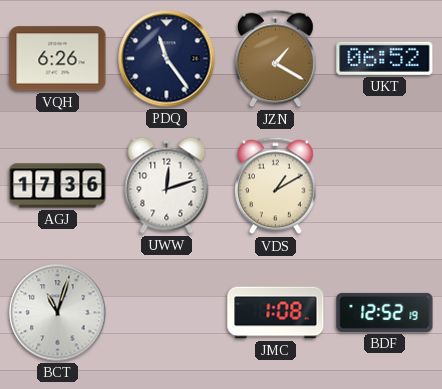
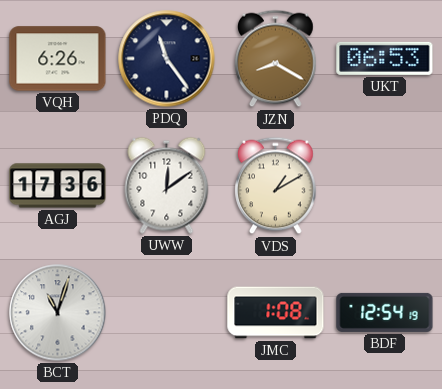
JZN: 1:20 -> 8:20 (276, 59)
UKT: 06:52 -> 06:53 (385, 58)
UWW: 12:12 -> 12:09 (167, 185)
BDF: 12:52 -> 12:54 (385, 312)
